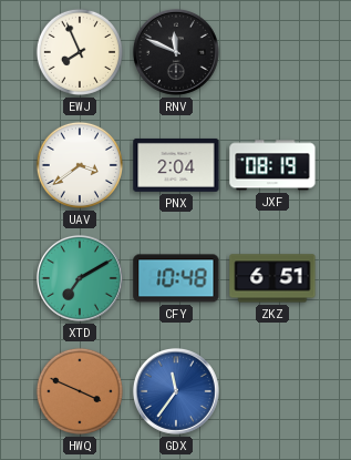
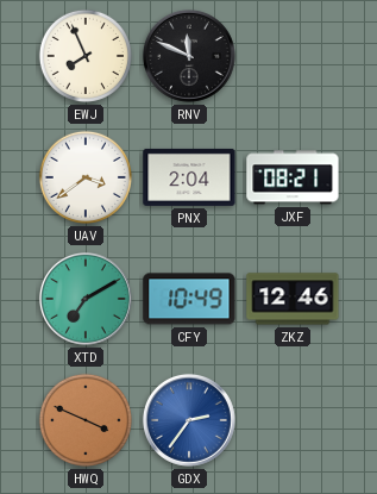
JXF: 08:19 -> 08:21 (293, 177)
CFY: 10:48 -> 10:49 (189, 299)
ZKZ: 6:51 -> 12:46 (293, 299)
GDX: 11:36 -> 2:36 (189, 420)
